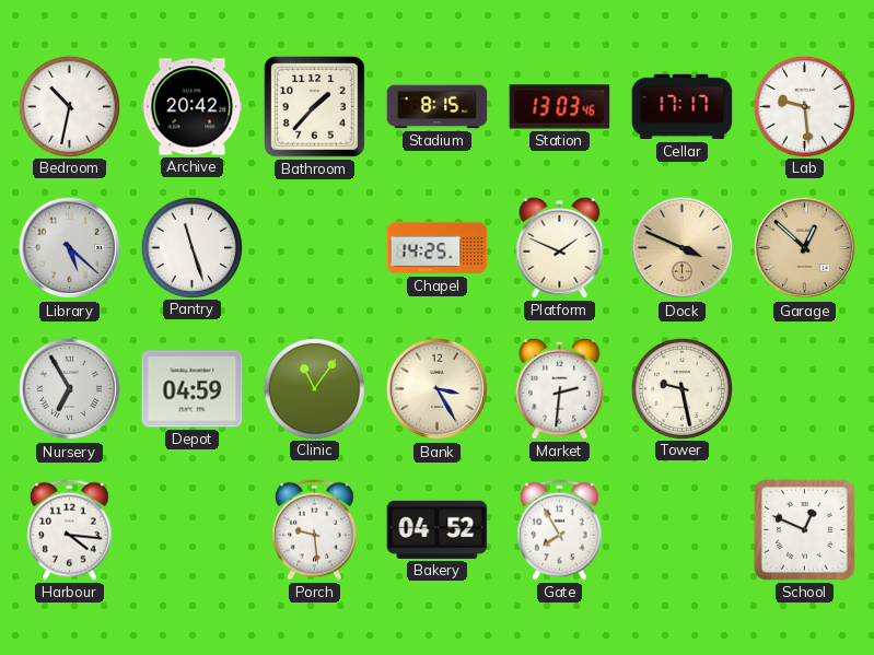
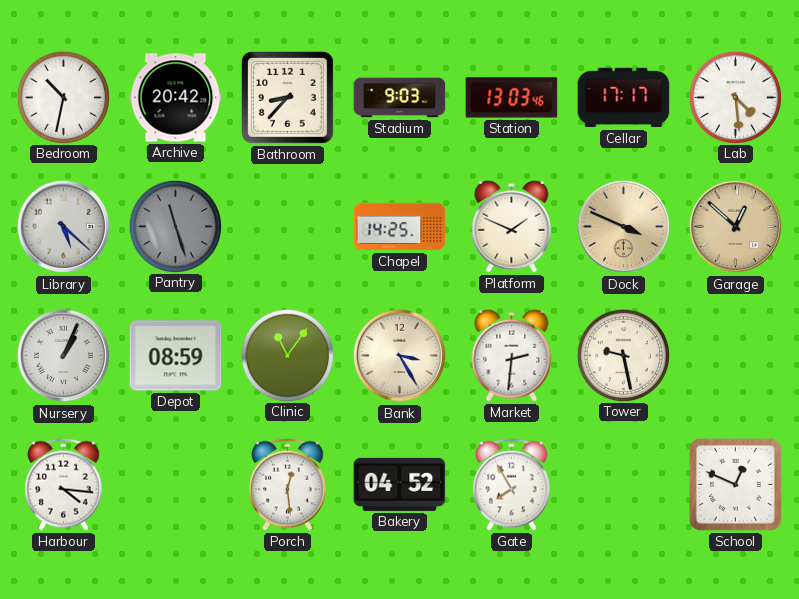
Bathroom: 1:37 -> 8:37 (287, 97)
Stadium: 8:15 -> 9:03 (400, 98)
Lab: 9:29 -> 4:29 (735, 97)
Pantry dial: white -> grey (175, 226)
Nursery: 6:55 -> 1:04 (64, 356)
Depot: 04:59 -> 08:59 (176, 356)
Porch: 9:29 -> 12:29 (288, 484)
